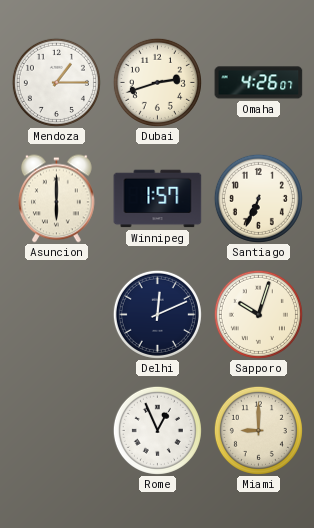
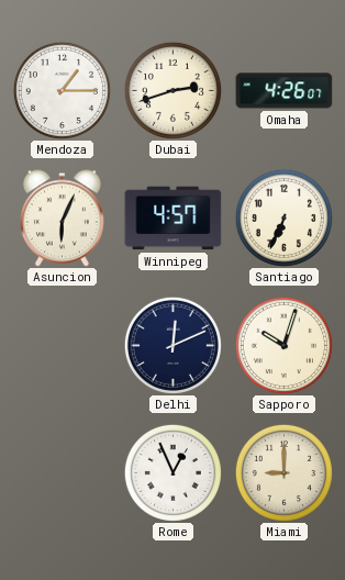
Asuncion: 6:00 -> 6:04 (63, 219)
Winnipeg: 1:57 -> 4:57 (174, 219)
